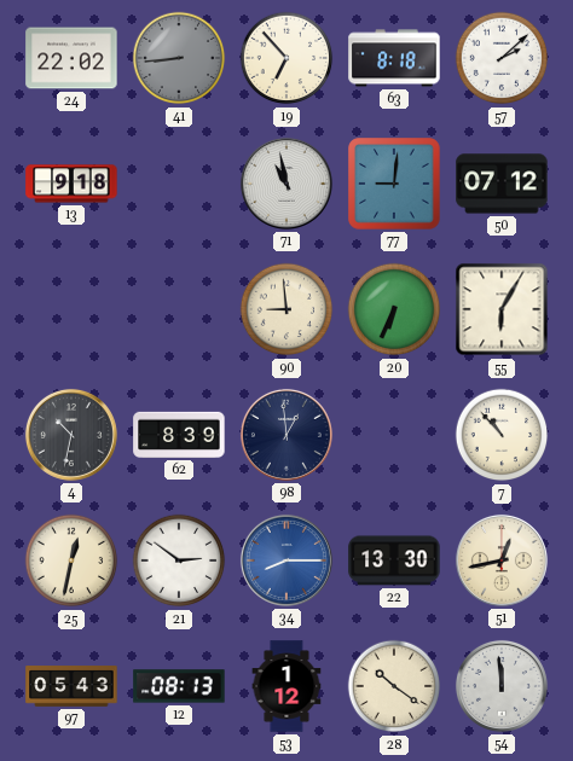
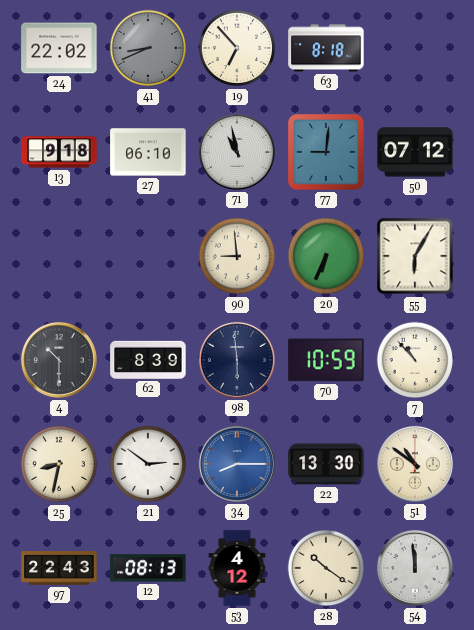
41: 8:44 -> 8:41 (148, 48)
57: 2:08 -> none (502, 58)
27: none -> 06:10 (148, 152)
4: 10:32 -> 10:30 (59, 360)
98: 12:59 -> 5:59 (237, 360)
70: none -> 10:59 (326, 360)
25: 12:32 -> 8:32 (59, 464)
51: 12:43 -> 10:51 (415, 464)
97: 05:43 -> 22:43 (59, 568)
53: 1:12 -> 4:12 (237, 568)
